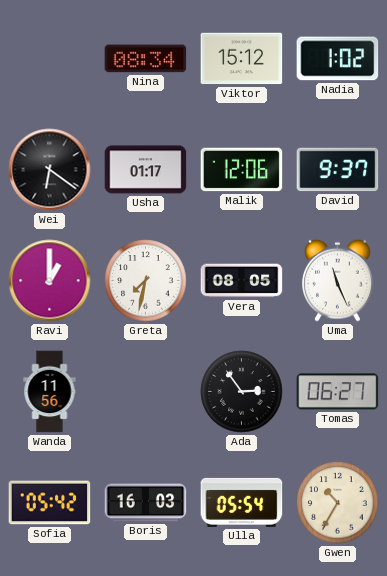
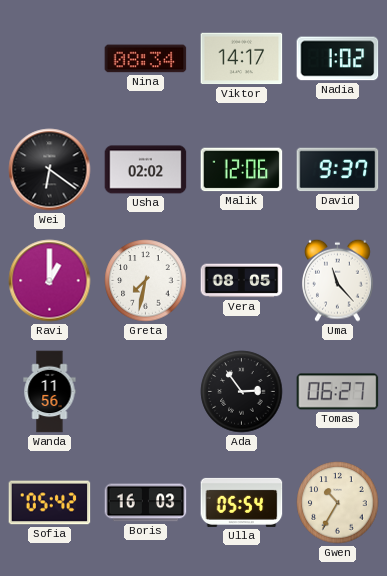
Viktor: 15:12 -> 14:17 (242, 59)
Usha: 01:17 -> 02:02 (146, 170)
Uma: 11:26 -> 11:23 (338, 280)
